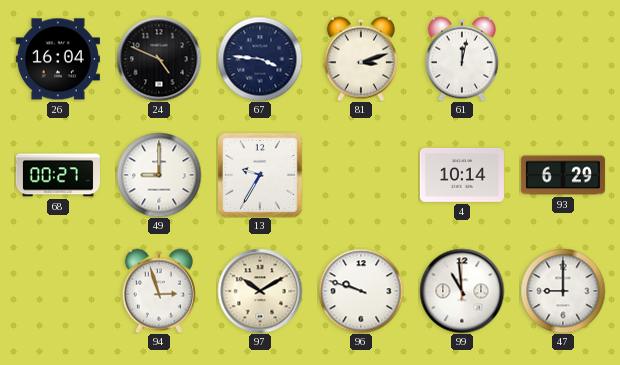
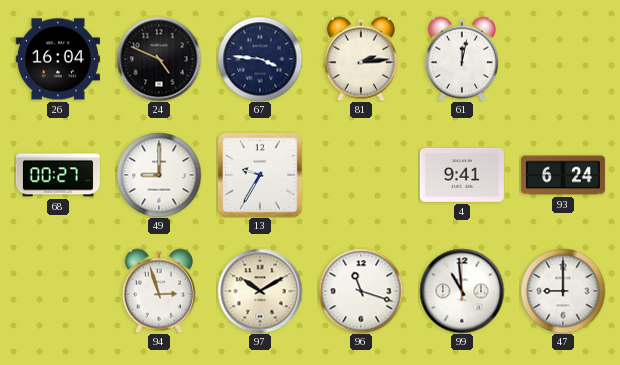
81: 3:12 -> 2:14 (361, 59)
4: 10:14 -> 9:41 (462, 175)
93: 6:29 -> 6:24 (563, 175)
96: 9:48 -> 11:18 (361, 291)
